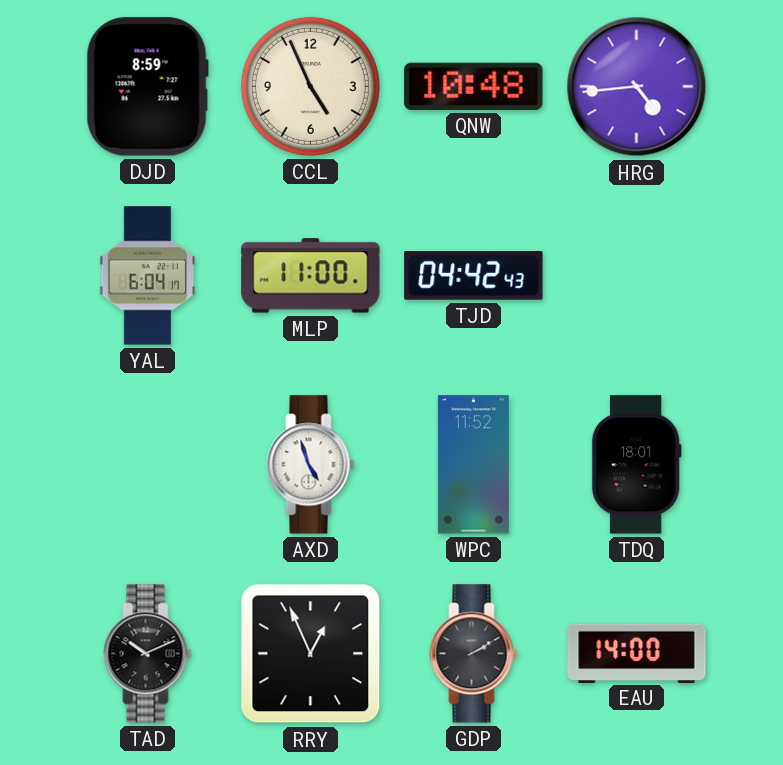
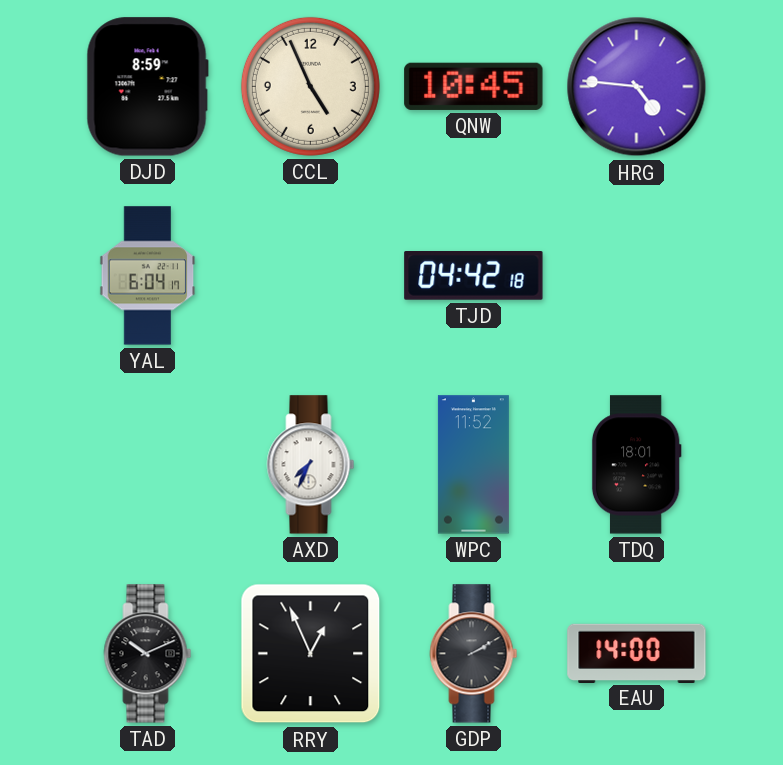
QNW: 10:48 -> 10:45 (474, 86)
HRG: 4:44 -> 4:46 (637, 87)
MLP: 11:00 -> none (311, 276)
TJD: 04:42:43 -> 04:42:18 (474, 276)
AXD: 4:57 -> 7:34 (311, 465)
